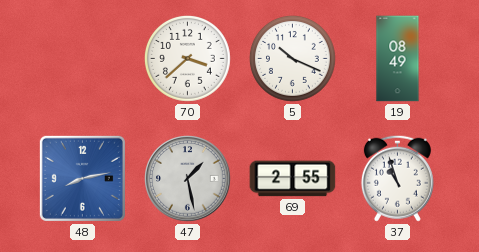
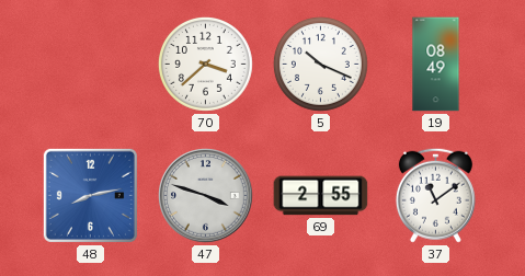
47: 1:28 -> 3:48 (206, 196)
37: 10:57 -> 11:09 (435, 195)
